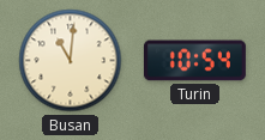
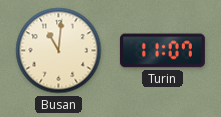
Turin: 10:54 -> 11:07 (162, 51)
